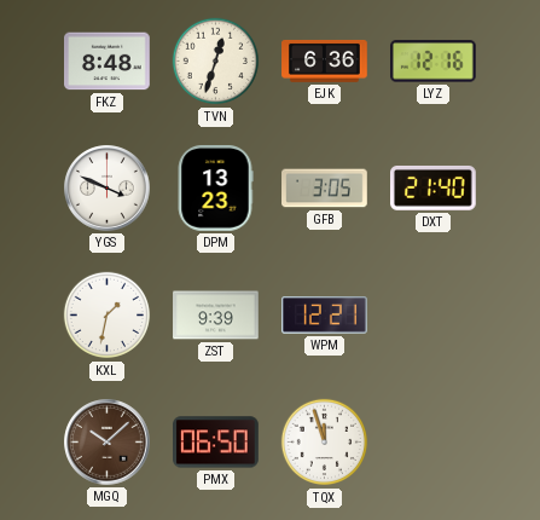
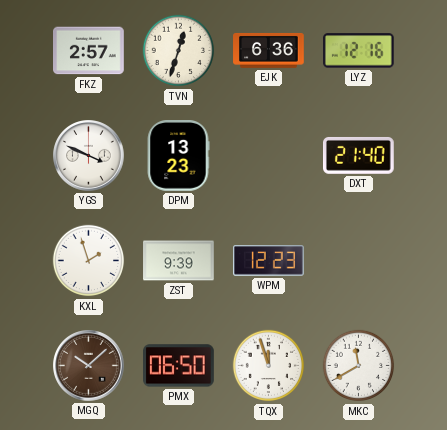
FKZ: 8:48 -> 2:57 (89, 51)
GFB: 3:05 -> none (325, 189)
KXL: 1:32 -> 1:57 (89, 261)
WPM: 12:21 -> 12:23 (269, 261)
MKC: none -> 11:40 (359, 366)
